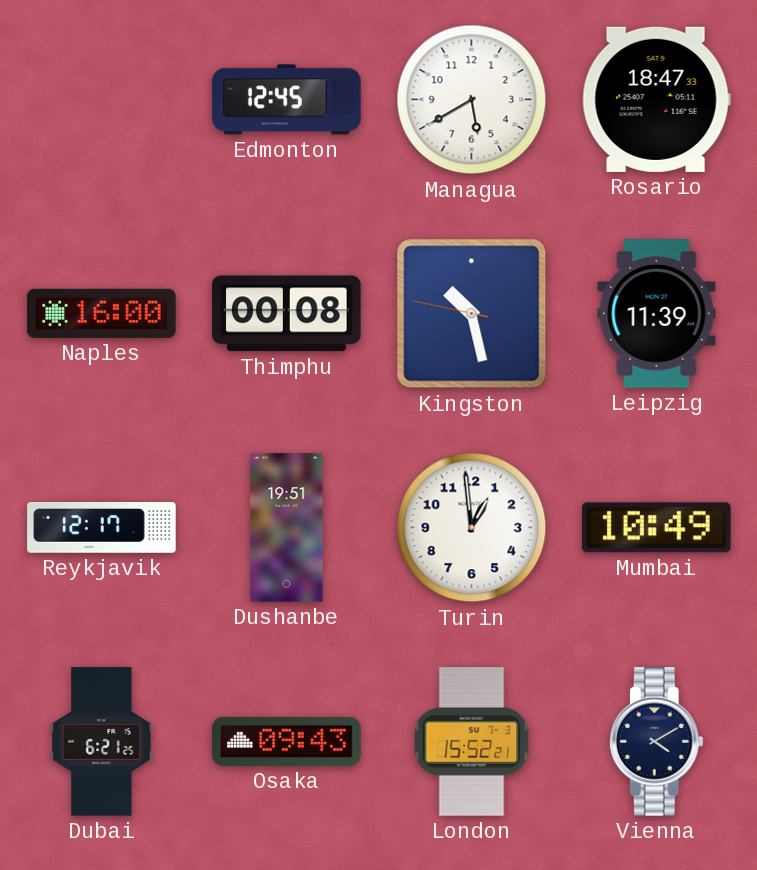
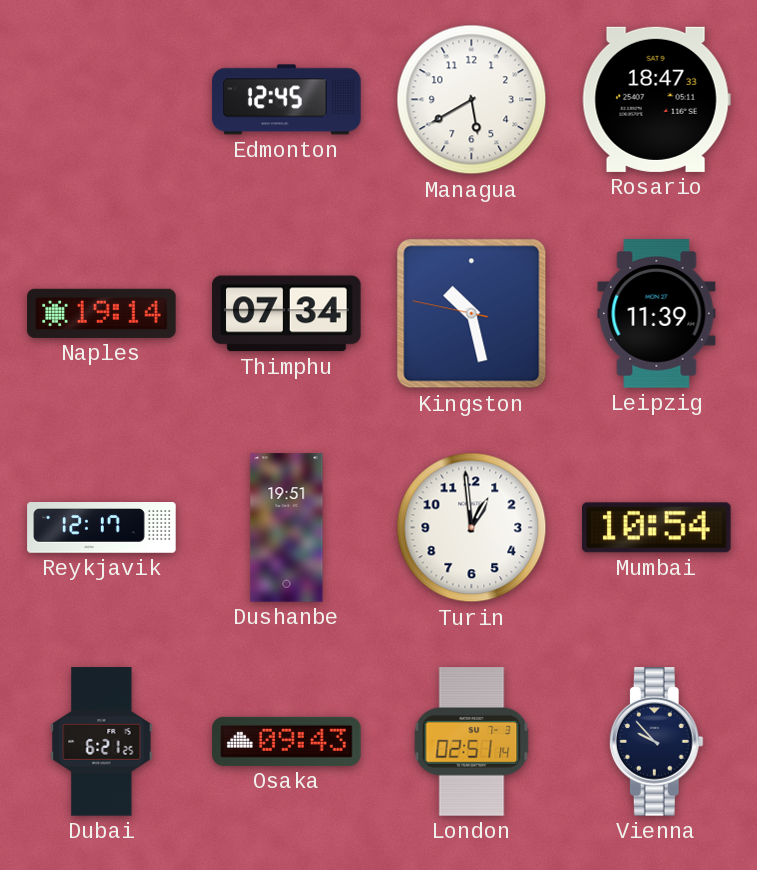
Naples: 16:00 -> 19:14 (102, 313)
Thimphu: 00:08 -> 07:34 (287, 314)
Mumbai: 10:49 -> 10:54 (657, 528)
London: 15:52 -> 02:51 (472, 742)
Vienna: 4:10 -> 9:53 (656, 742)
